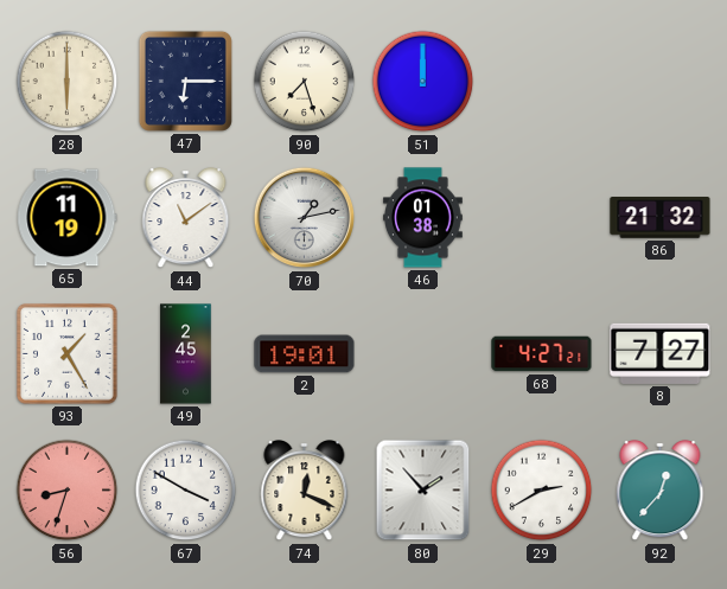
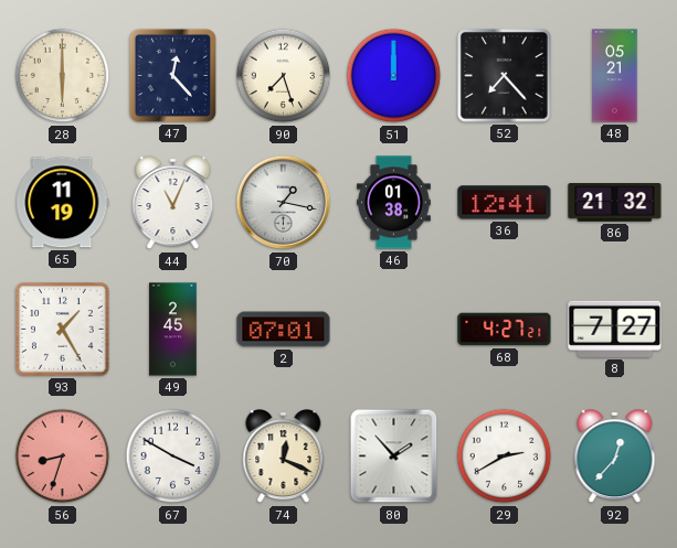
47: 6:15 -> 12:23 (172, 75)
52: none -> 7:23 (504, 75)
48: none -> 05:21 (615, 76)
44: 11:09 -> 11:04 (173, 204)
70: 1:13 -> 1:17 (284, 203)
36: none -> 12:41 (505, 203)
2: 19:01 -> 07:01 (284, 330)
